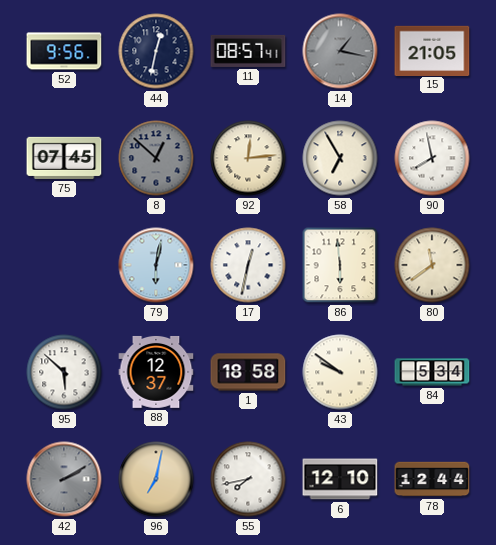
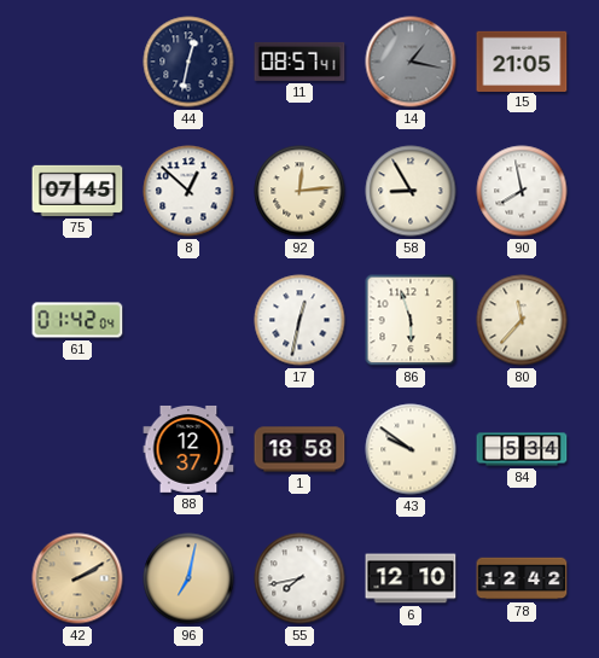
52: 9:56 -> none (64, 51)
8 dial: grey -> white (188, 191)
58: 6:55 -> 8:55 (411, 191)
61: none -> 01:42 (77, 320)
79: 6:02 -> none (156, 265)
86: 5:59 -> 5:57 (411, 320)
80: 11:39 -> 11:37 (522, 320)
95: 5:52 -> none (64, 372)
42 dial: grey -> champagne (77, 578)
78: 12:44 -> 12:42 (522, 578)
